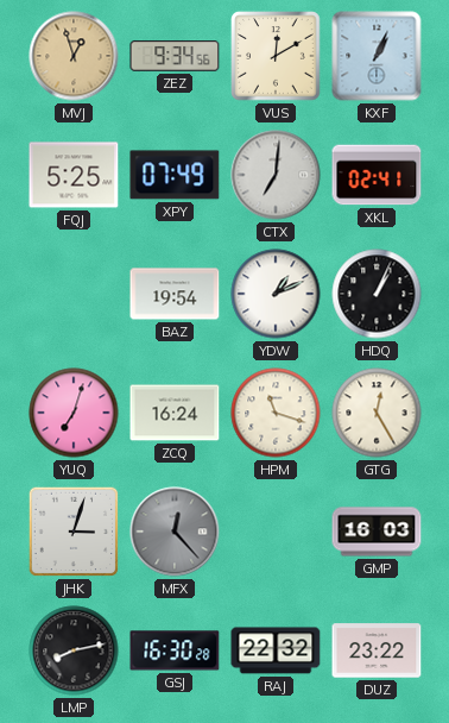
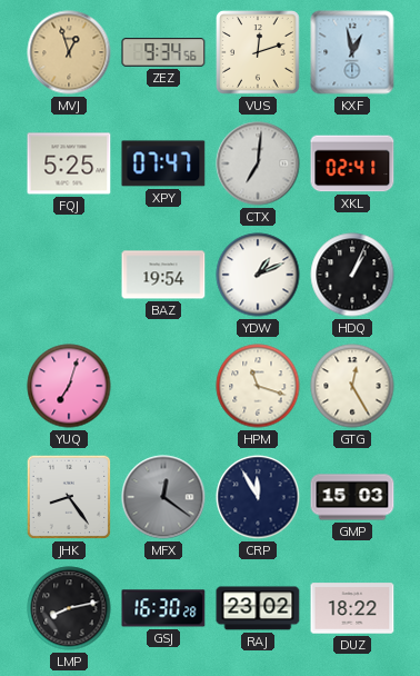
VUS: 12:10 -> 12:12 (258, 52)
KXF: 1:04 -> 12:58 (352, 52)
XPY: 07:49 -> 07:47 (163, 163)
ZCQ: 16:24 -> none (175, 413)
JHK: 3:03 -> 8:24 (69, 497)
MFX: 12:23 -> 12:21 (163, 497)
CRP: none -> 11:55 (258, 497)
GMP: 16:03 -> 15:03 (352, 497)
RAJ: 22:32 -> 23:02 (258, 608)
DUZ: 23:22 -> 18:22 (352, 608)
